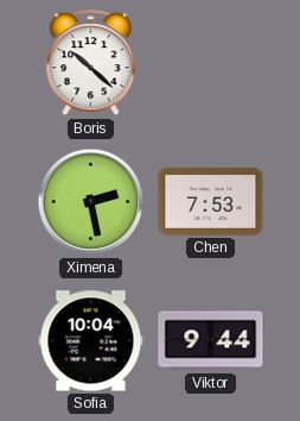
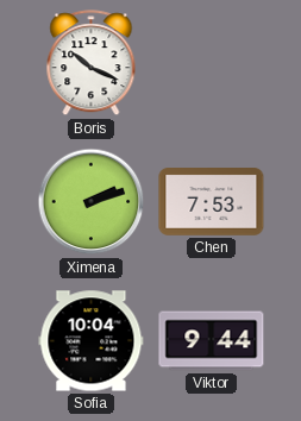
Boris: 10:22 -> 10:19 (92, 63)
Ximena: 2:28 -> 2:12 (92, 202)
